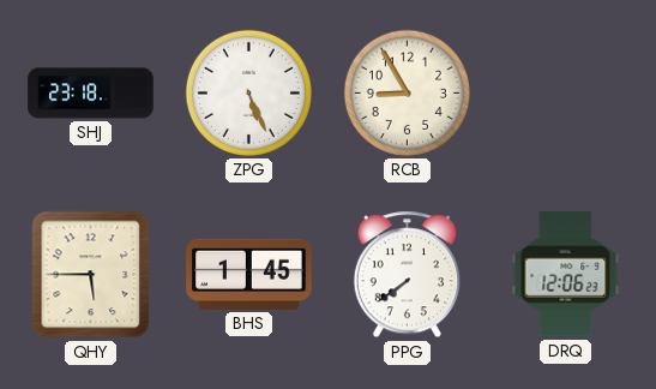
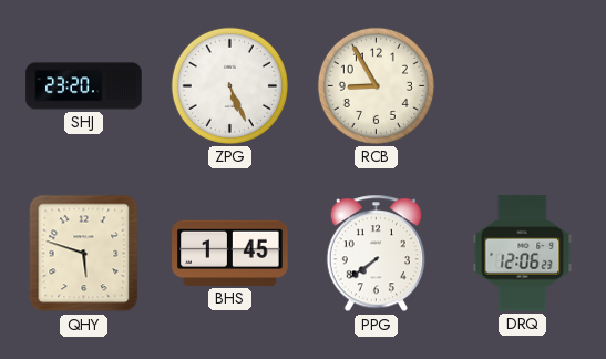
SHJ: 23:18 -> 23:20 (84, 86)
QHY: 5:45 -> 5:48 (84, 254)
